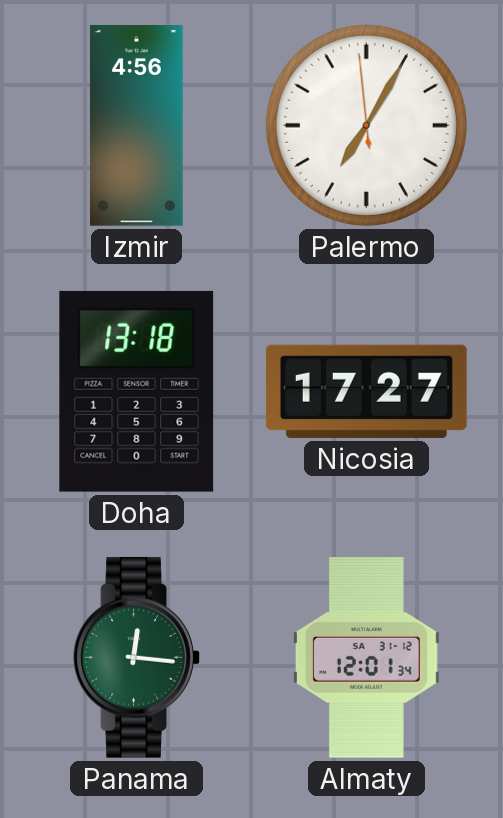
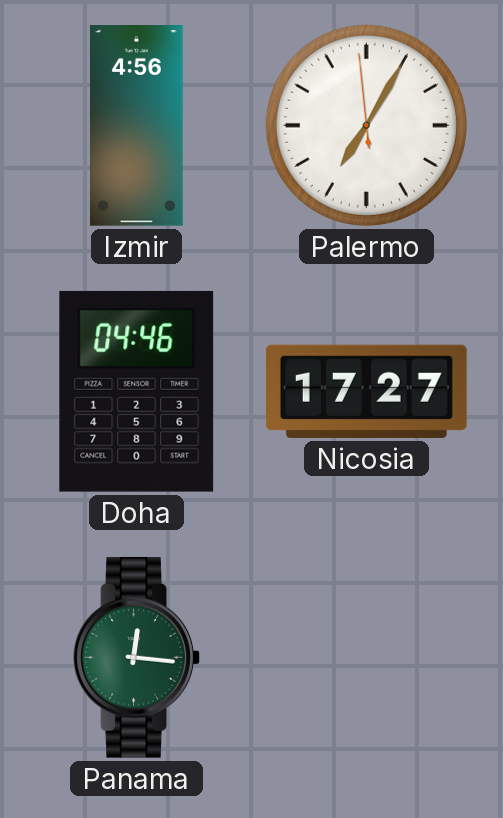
Doha: 13:18 -> 04:46 (137, 391)
Almaty: 12:01 -> none (366, 658)
